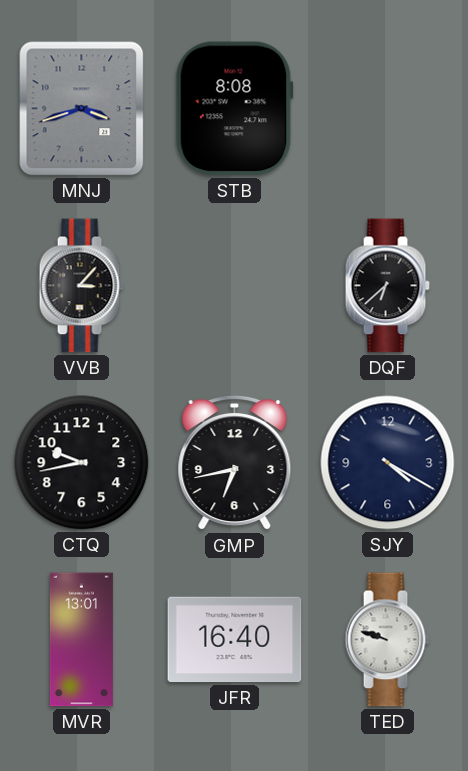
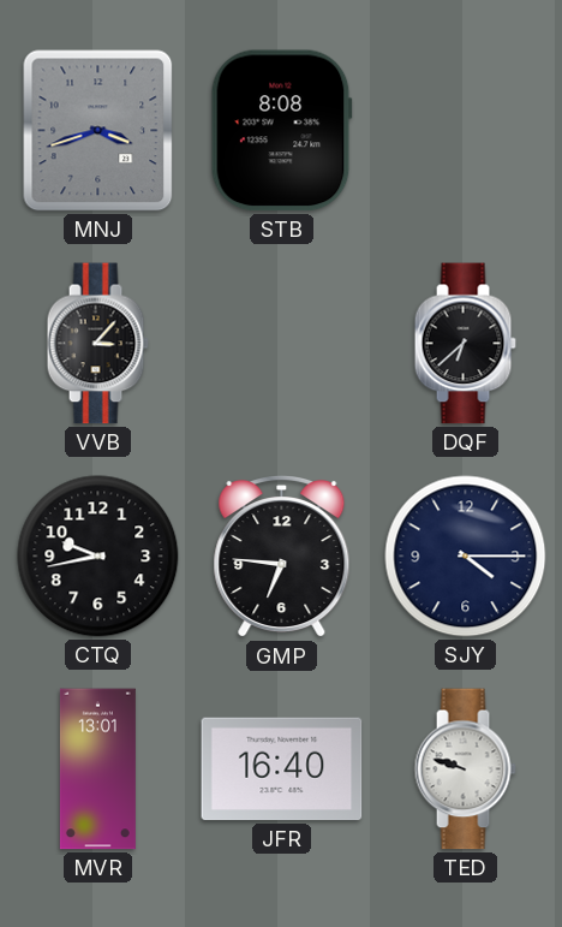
GMP: 6:43 -> 6:46 (282, 558)
SJY: 4:20 -> 4:15 (466, 557)
